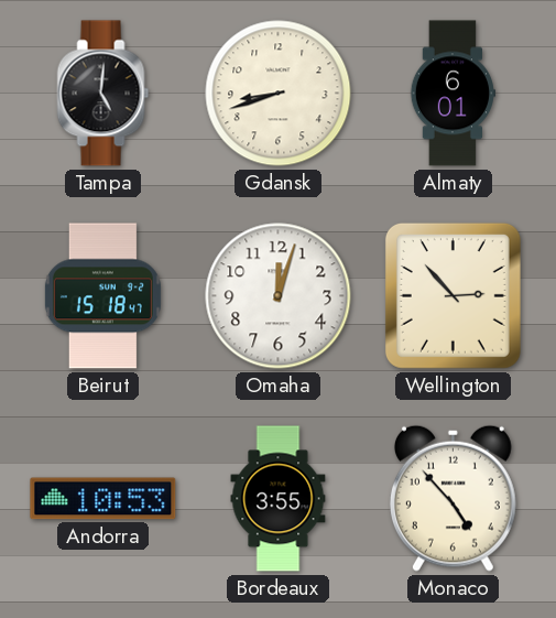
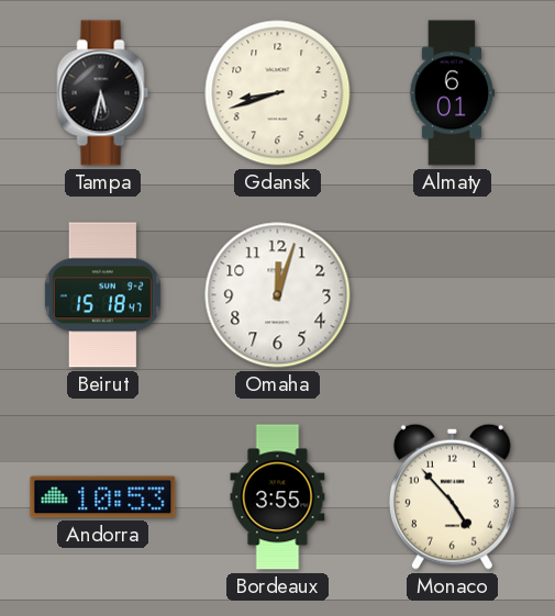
Tampa: 5:01 -> 5:32 (103, 93)
Wellington: 2:53 -> none (453, 295)
